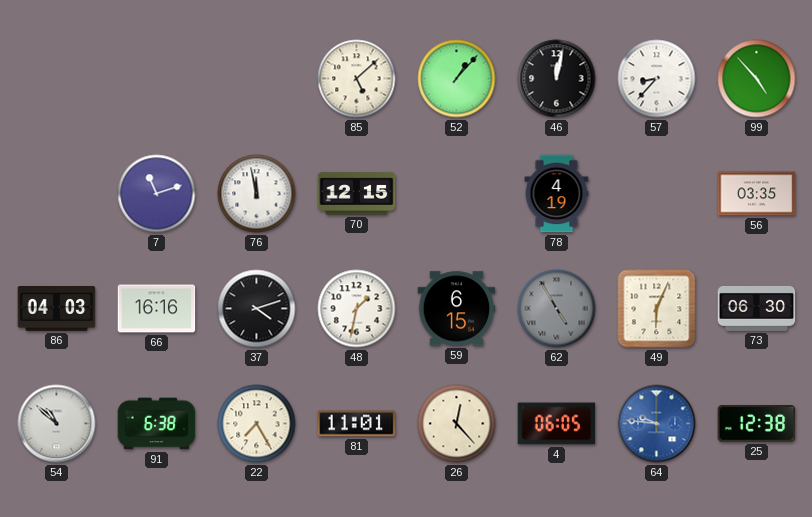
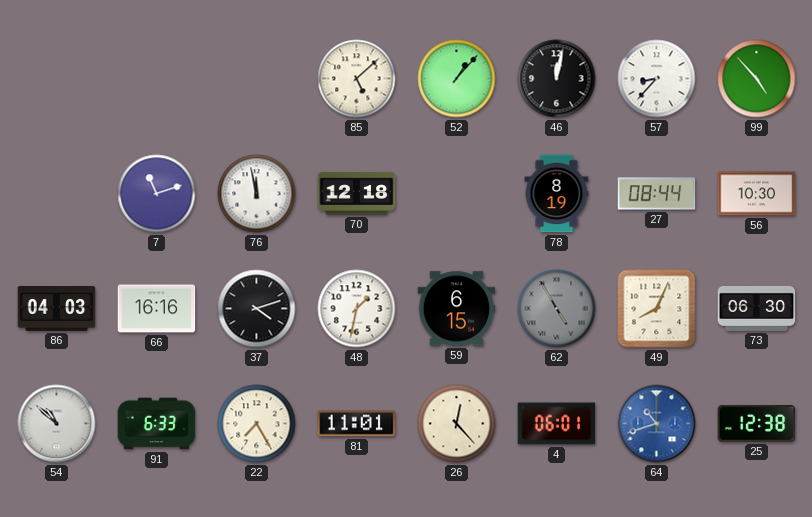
70: 12:15 -> 12:18 (357, 194)
78: 4:19 -> 8:19 (557, 194)
27: none -> 08:44 (657, 194)
56: 03:35 -> 10:30 (757, 194)
49: 6:04 -> 8:04 (657, 309)
91: 6:38 -> 6:33 (157, 424)
4: 06:05 -> 06:01 (557, 424)
64: 9:46 -> 10:42 (657, 424)
